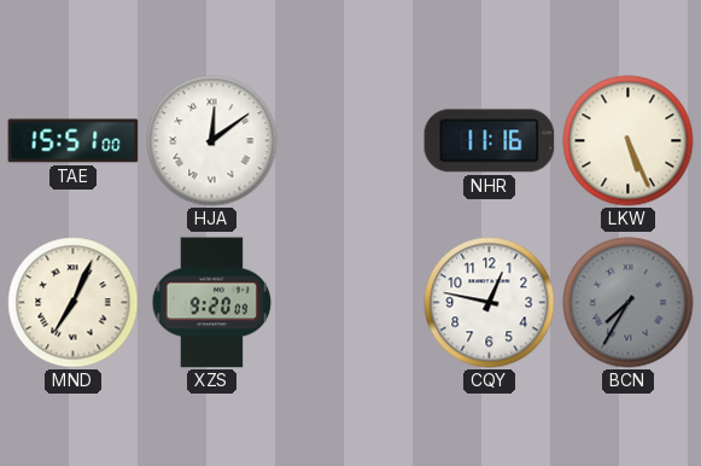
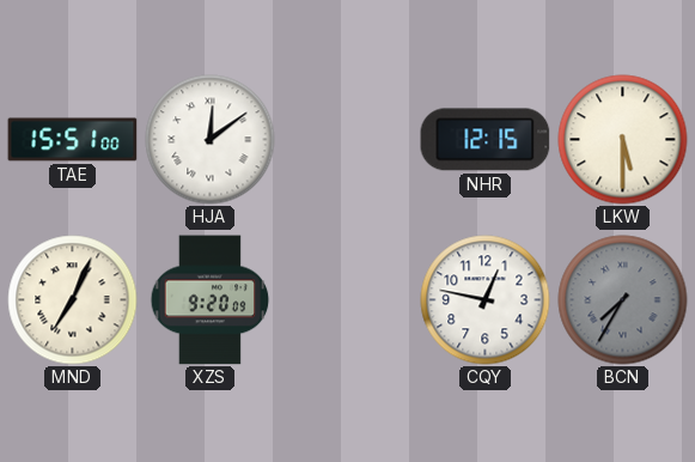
NHR: 11:16 -> 12:15 (486, 140)
LKW: 5:26 -> 5:30 (623, 140)
